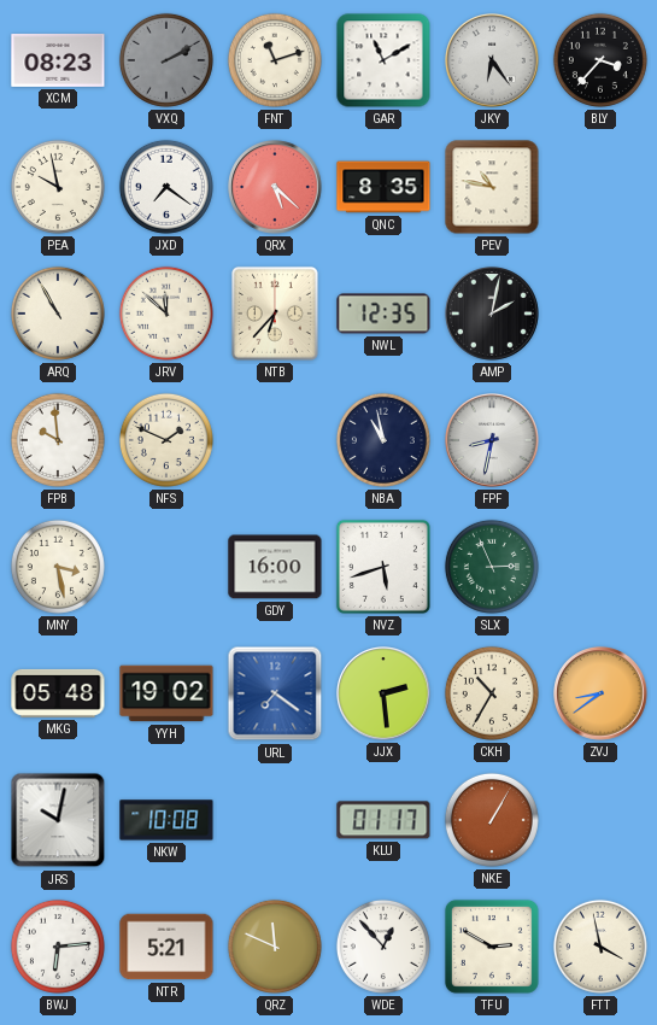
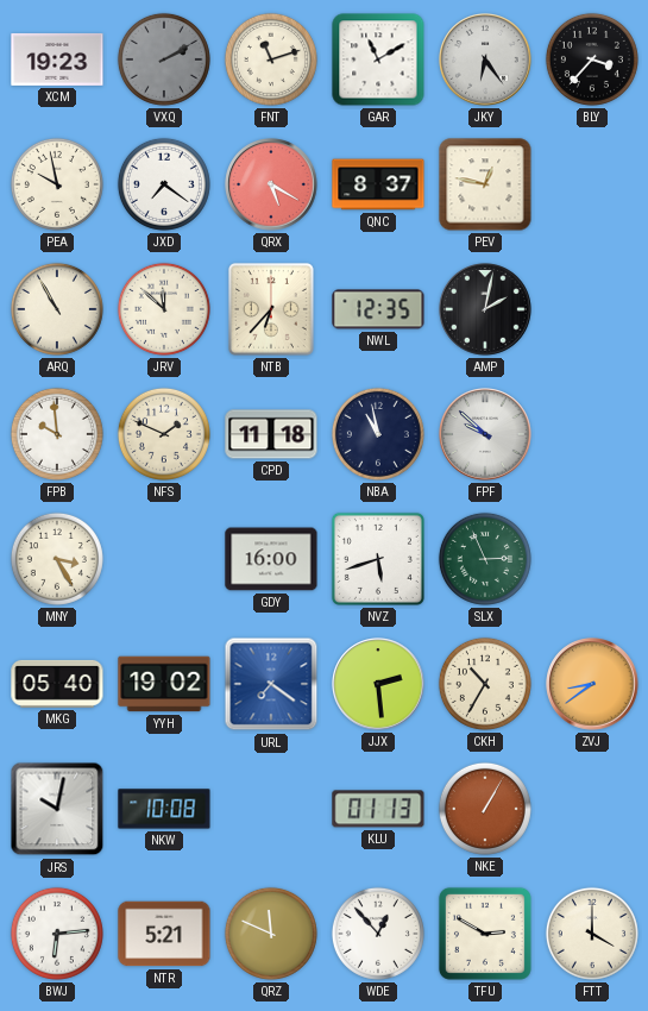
XCM: 08:23 -> 19:23 (57, 59)
QRX: 5:22 -> 5:20 (271, 184)
QNC: 8:35 -> 8:37 (378, 184)
PEV: 10:47 -> 12:47 (485, 184)
CPD: none -> 11:18 (271, 434)
FPF: 8:32 -> 9:52 (485, 434)
MNY: 3:28 -> 3:25 (57, 559)
MKG: 05:48 -> 05:40 (57, 684)
KLU: 01:17 -> 01:13 (378, 809)
FTT: 3:58 -> 4:00 (592, 934)
